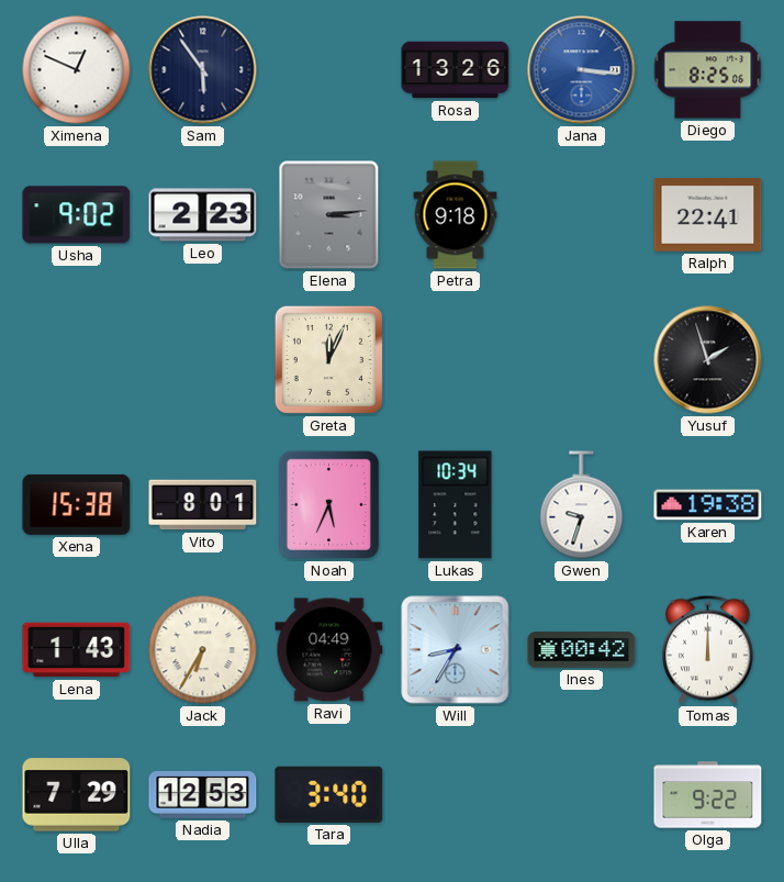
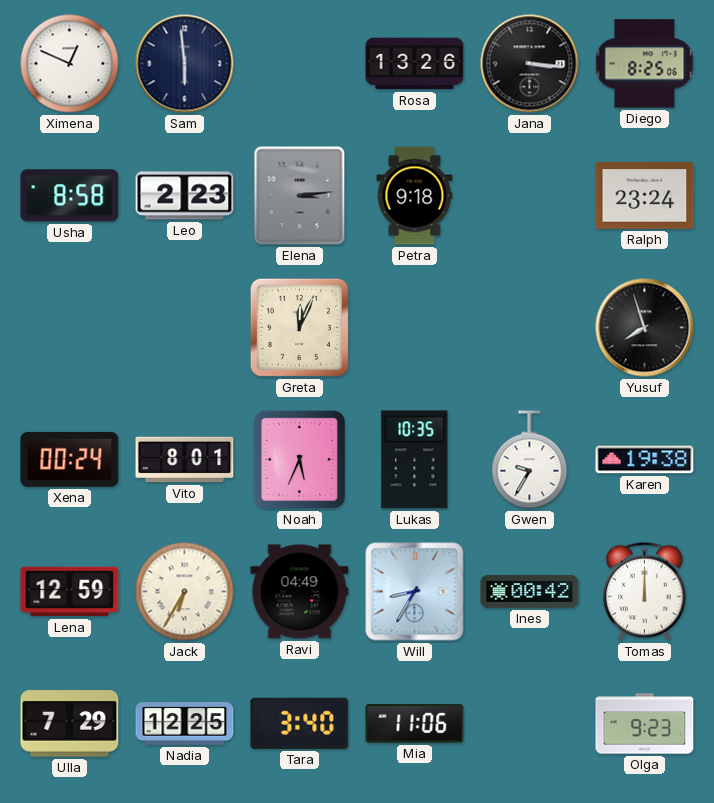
Sam: 5:54 -> 5:59 (185, 64)
Jana dial: blue -> black (530, 64)
Usha: 9:02 -> 8:58 (70, 196)
Ralph: 22:41 -> 23:24 (645, 196)
Yusuf: 1:57 -> 7:57 (645, 328)
Xena: 15:38 -> 00:24 (70, 459)
Lukas: 10:34 -> 10:35 (415, 460)
Gwen: 9:33 -> 9:35 (530, 460)
Lena: 1:43 -> 12:59 (70, 592)
Nadia: 12:53 -> 12:25 (185, 724)
Mia: none -> 11:06 (415, 724)
Olga: 9:22 -> 9:23 (645, 724)
